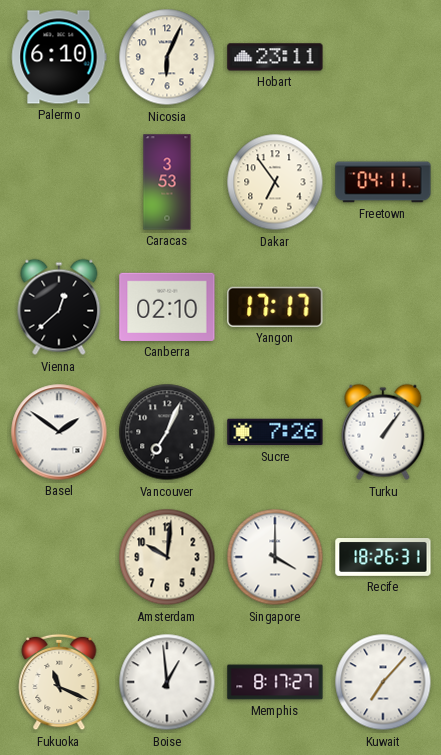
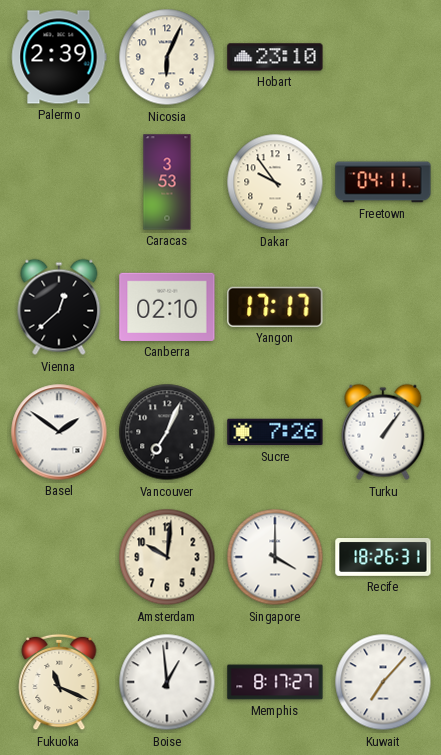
Palermo: 6:10 -> 2:39 (59, 57)
Hobart: 23:11 -> 23:10 (275, 57)
Dakar: 6:54 -> 9:54 (275, 182)
